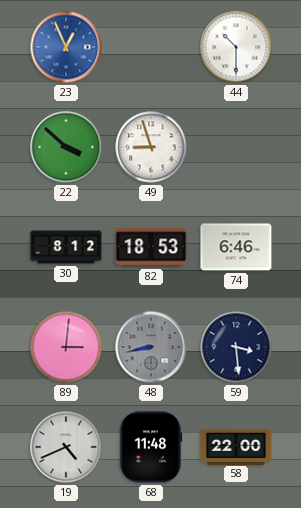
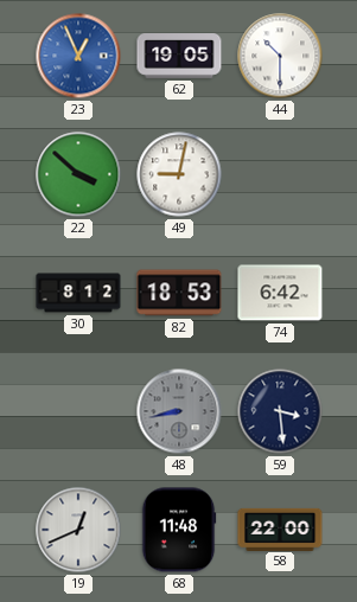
62: none -> 19:05 (179, 56)
49: 8:57 -> 9:02 (179, 174)
74: 6:46 -> 6:42 (280, 293)
89: 3:01 -> none (66, 347)
19: 4:41 -> 12:41 (78, 530)
